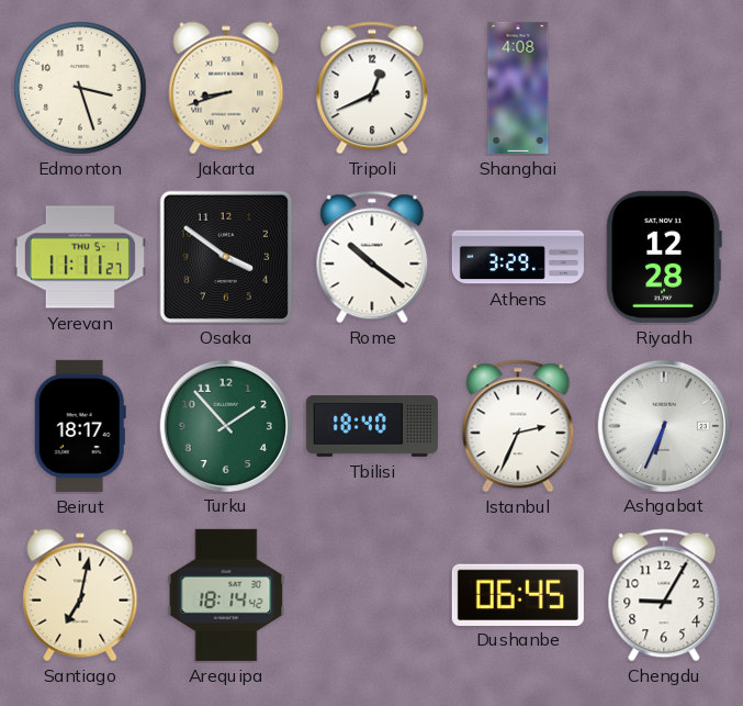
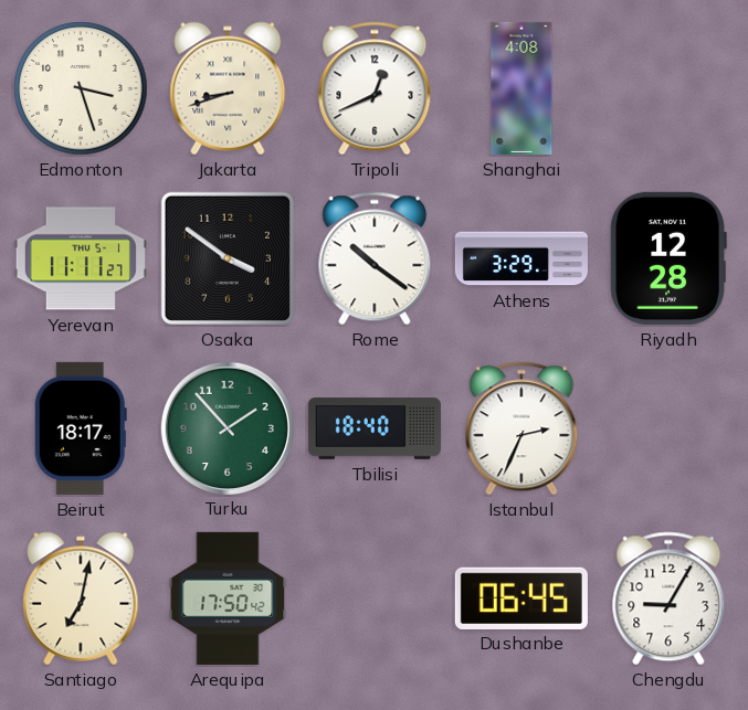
Ashgabat: 6:34 -> none (663, 425)
Arequipa: 18:14 -> 17:50 (228, 598)
